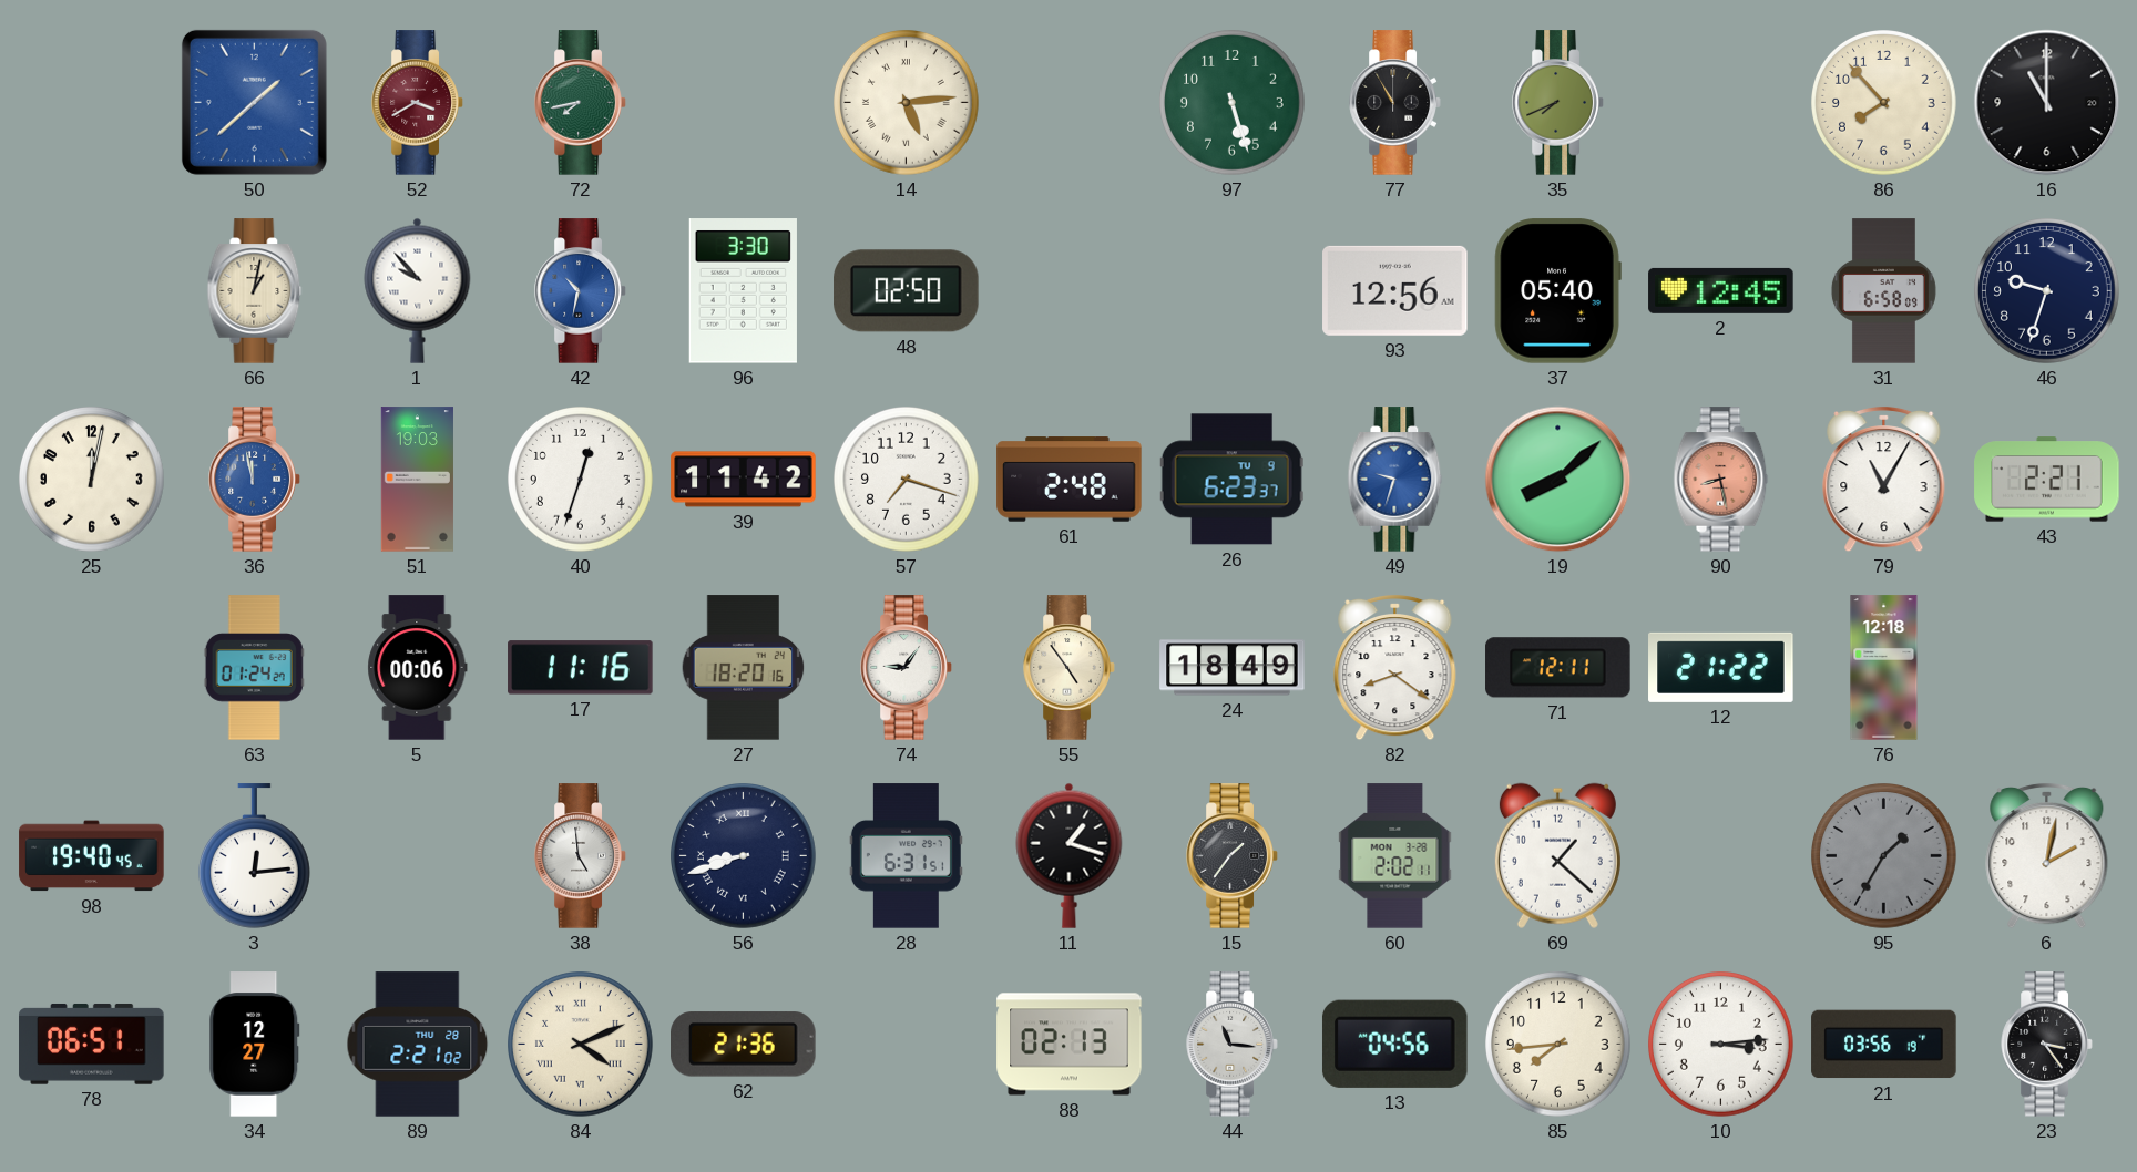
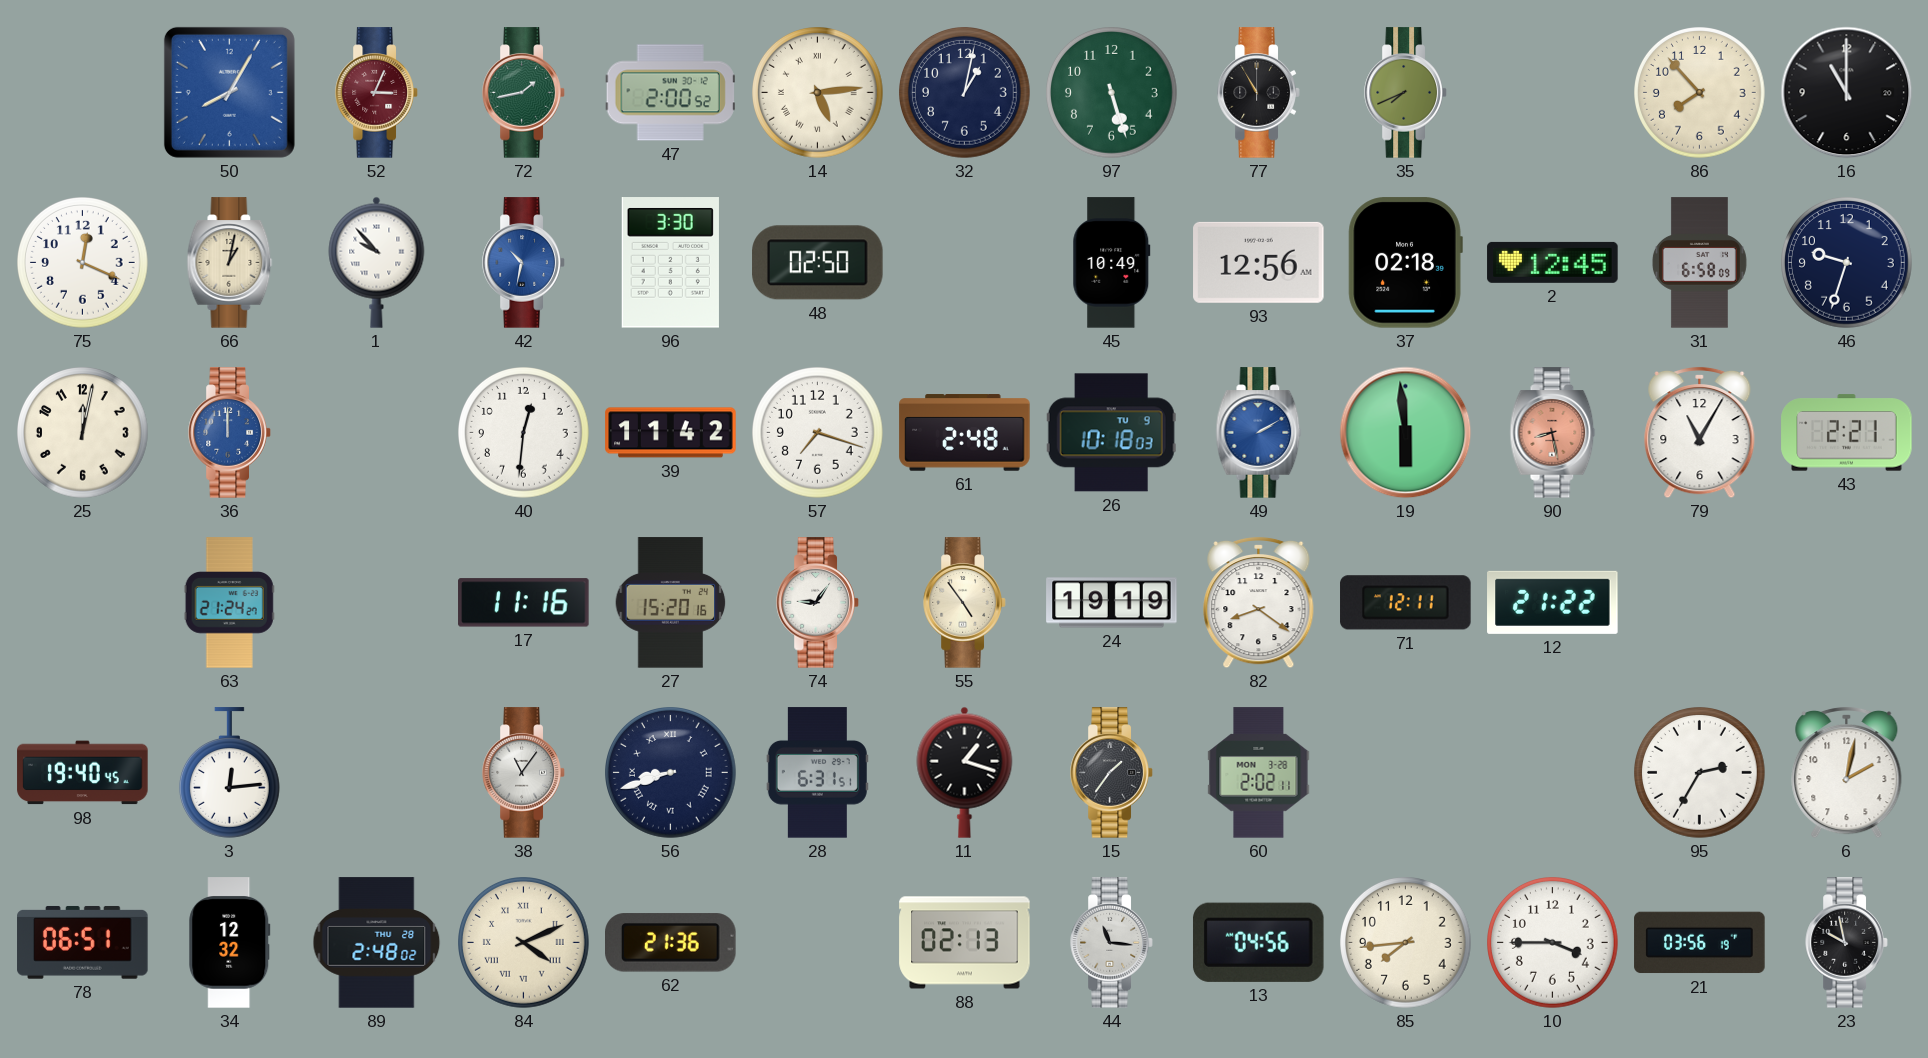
50: 1:38 -> 8:05 (229, 92)
52: 3:40 -> 3:04 (377, 93)
72: 7:43 -> 1:43 (524, 93)
47: none -> 2:00 (670, 93)
32: none -> 1:02 (965, 93)
75: none -> 12:19 (83, 263)
45: none -> 10:49 (1112, 263)
37: 05:40 -> 02:18 (1405, 263)
36: 11:58 -> 12:00 (230, 433)
51: 19:03 -> none (417, 480)
40: 12:33 -> 12:31 (524, 433)
26: 6:23 -> 10:18 (1111, 433)
49: 9:33 -> 2:10 (1259, 433)
19: 8:08 -> 5:59 (1406, 433)
63: 01:24 -> 21:24 (229, 603)
5: 00:06 -> none (418, 668)
27: 18:20 -> 15:20 (671, 603)
24: 18:49 -> 19:19 (1112, 603)
76: 12:18 -> none (1884, 668)
38: 4:59 -> 11:06 (524, 773)
69: 1:22 -> none (1557, 855)
95: 1:35 -> 2:35 (1700, 773)
95 dial: grey -> white (1700, 773)
34: 12:27 -> 12:32 (230, 943)
89: 2:21 -> 2:48 (377, 943)
10: 3:14 -> 3:45 (1553, 943)
23: 3:24 -> 9:58 (1847, 943)
